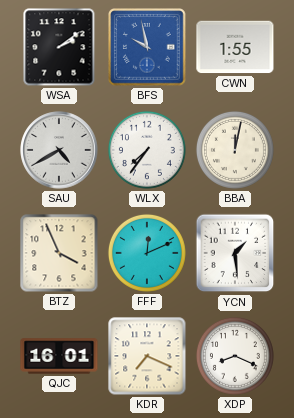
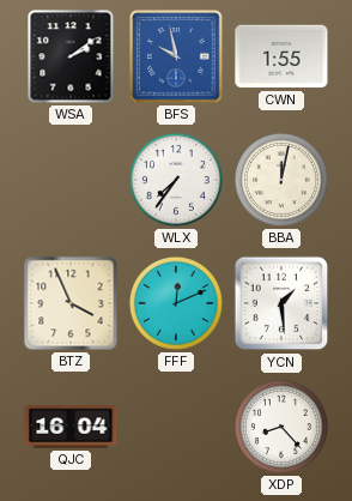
SAU: 4:40 -> none (59, 150)
QJC: 16:01 -> 16:04 (71, 427)
KDR: 7:19 -> none (147, 356)
XDP: 8:19 -> 8:23 (281, 427)
